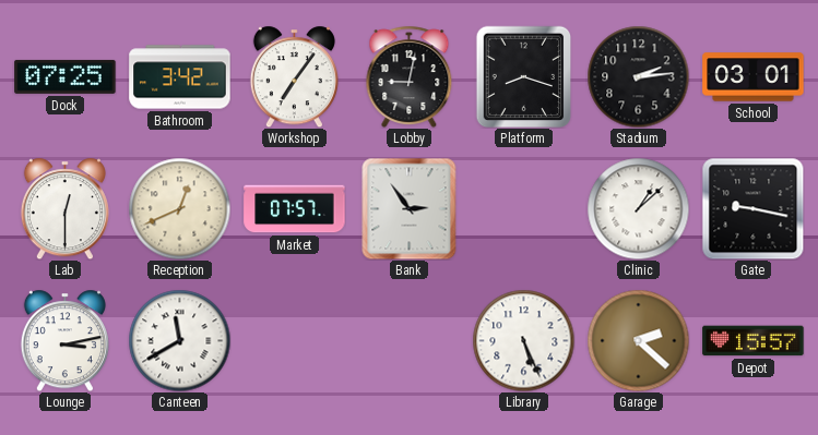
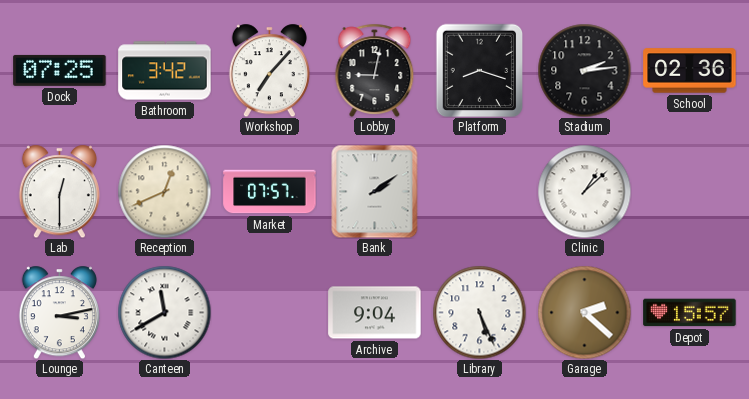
Workshop: 7:06 -> 7:07 (269, 70)
School: 03:01 -> 02:36 (690, 71)
Bank: 2:54 -> 2:09 (375, 191)
Gate: 9:17 -> none (752, 208)
Archive: none -> 9:04 (375, 313)
